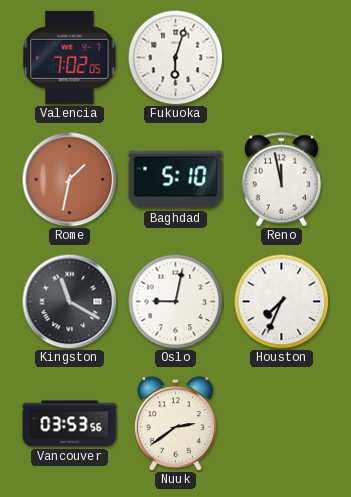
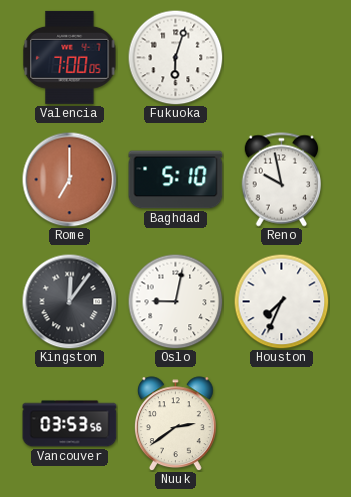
Valencia: 7:02 -> 7:00 (70, 57)
Rome: 1:32 -> 7:00 (69, 179)
Reno: 11:58 -> 9:58 (281, 180)
Kingston: 11:20 -> 12:06 (69, 301)
